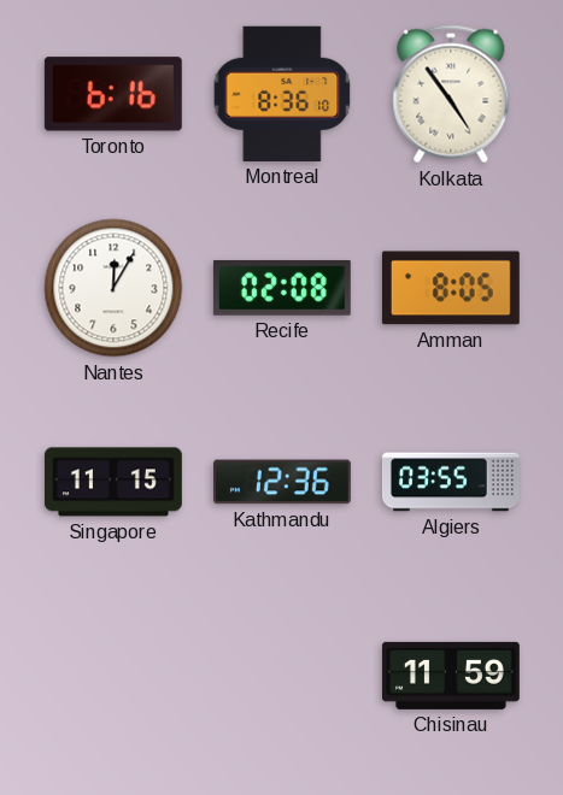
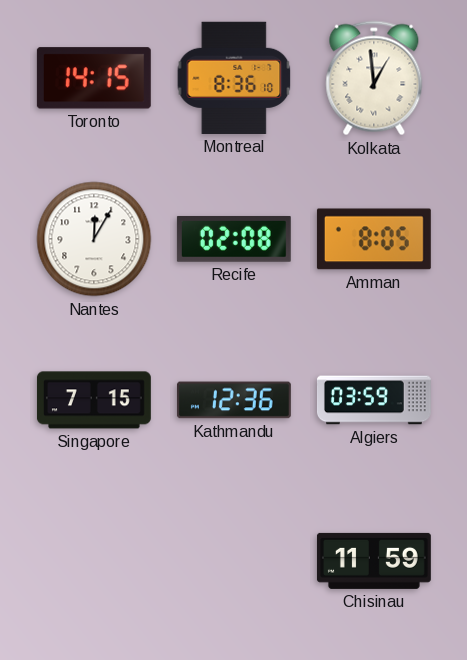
Toronto: 6:16 -> 14:15 (94, 78)
Kolkata: 4:54 -> 12:59 (374, 78)
Singapore: 11:15 -> 7:15 (94, 400)
Algiers: 03:55 -> 03:59 (374, 400)
